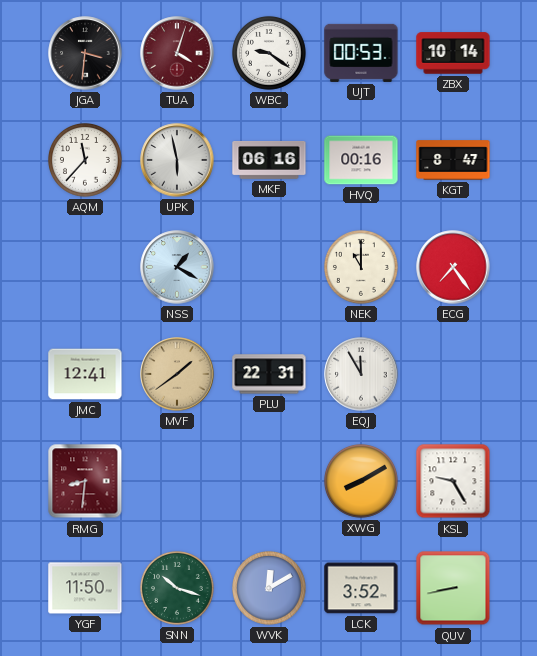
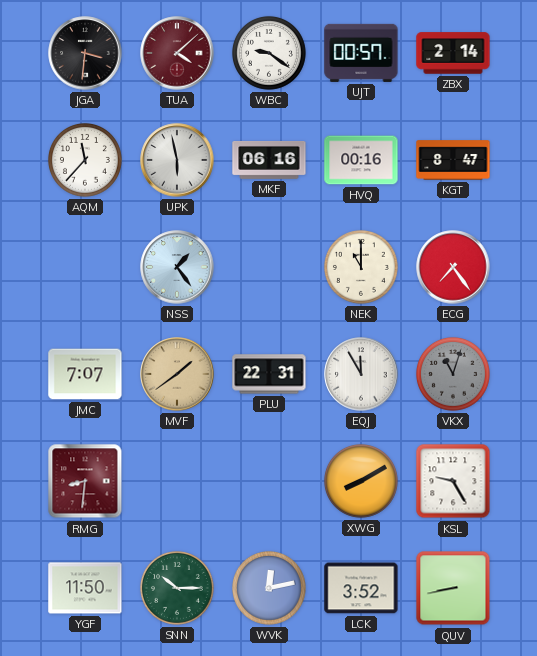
TUA: 4:03 -> 4:08 (177, 53)
UJT: 00:53 -> 00:57 (361, 53)
ZBX: 10:14 -> 2:14 (453, 53)
NSS: 1:20 -> 1:24 (177, 267)
JMC: 12:41 -> 7:07 (85, 374)
VKX: none -> 11:03 (453, 374)
SNN: 10:18 -> 10:15 (177, 588)
WVK: 12:10 -> 12:13 (269, 588)
